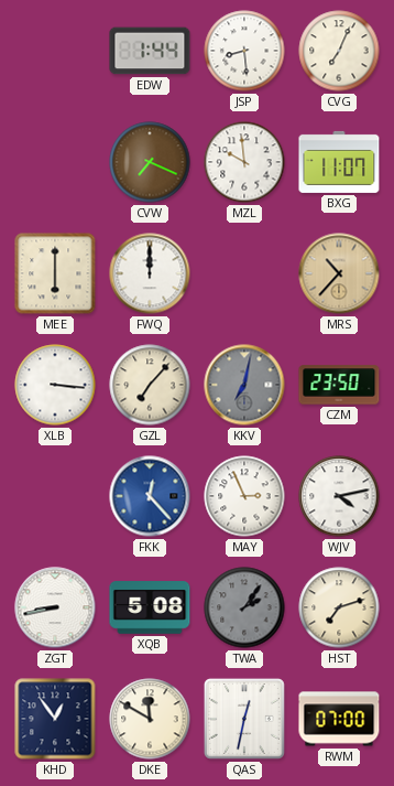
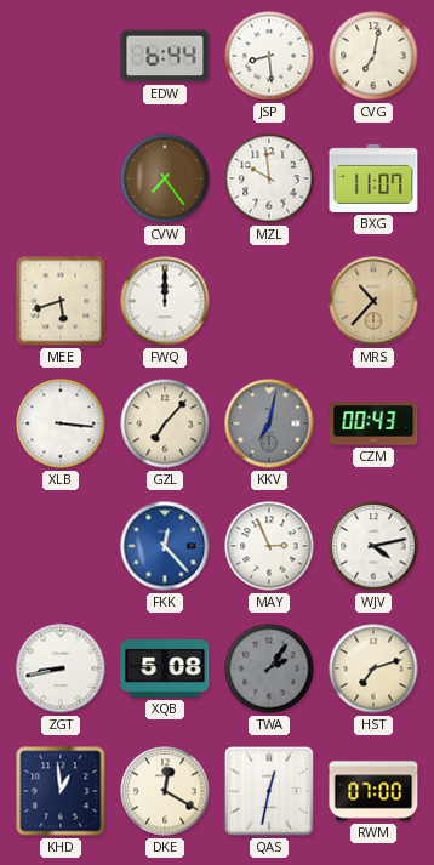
EDW: 1:44 -> 6:44 (165, 56)
CVG: 7:04 -> 7:02 (373, 56)
CVW: 7:19 -> 7:24 (165, 178)
MEE: 6:00 -> 5:42 (61, 301)
CZM: 23:50 -> 00:43 (373, 423)
KHD: 12:54 -> 12:59 (61, 791)
DKE: 11:50 -> 12:20 (165, 791)
